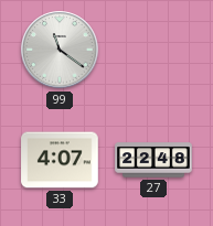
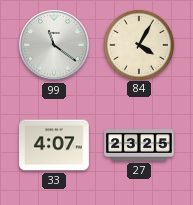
84: none -> 4:05 (138, 44)
27: 22:48 -> 23:25 (139, 145)
